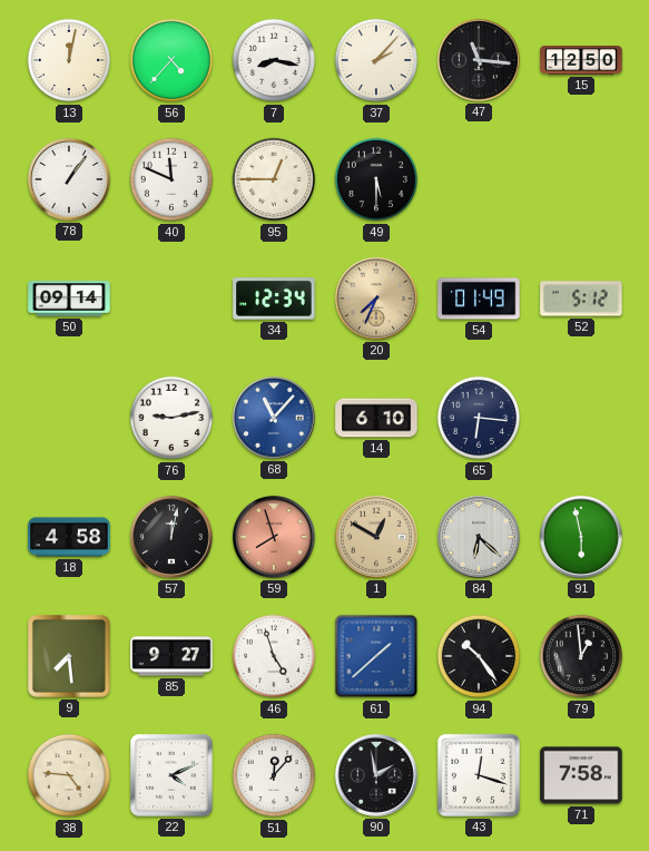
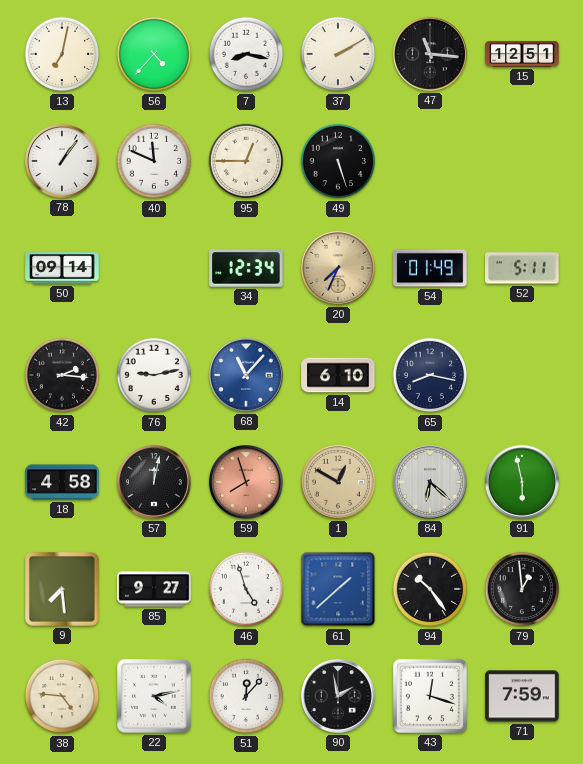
13: 12:02 -> 7:02 (62, 54)
37: 2:07 -> 2:10 (338, 54)
15: 12:50 -> 12:51 (522, 54)
49: 5:30 -> 5:27 (338, 161)
52: 5:12 -> 5:11 (522, 268)
42: none -> 2:16 (62, 375)
65: 6:16 -> 8:17 (430, 375)
22: 4:11 -> 4:13 (155, 697)
71: 7:58 -> 7:59 (522, 696)
